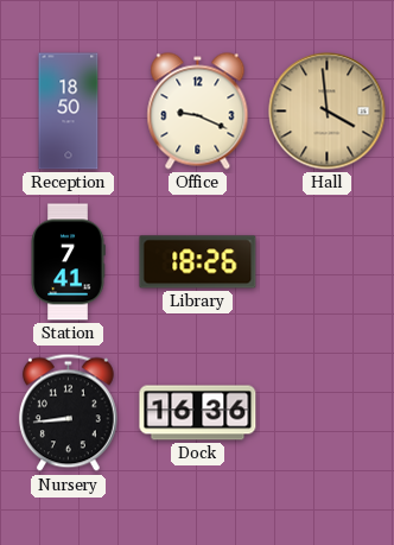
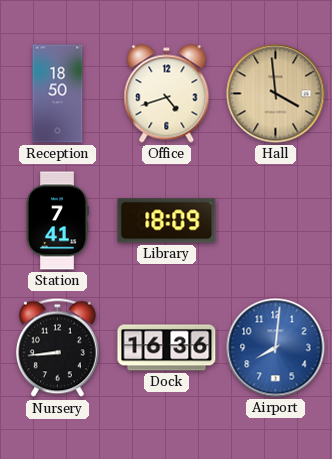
Office: 9:19 -> 4:42 (167, 94)
Library: 18:26 -> 18:09 (167, 221)
Airport: none -> 8:01 (276, 348)
